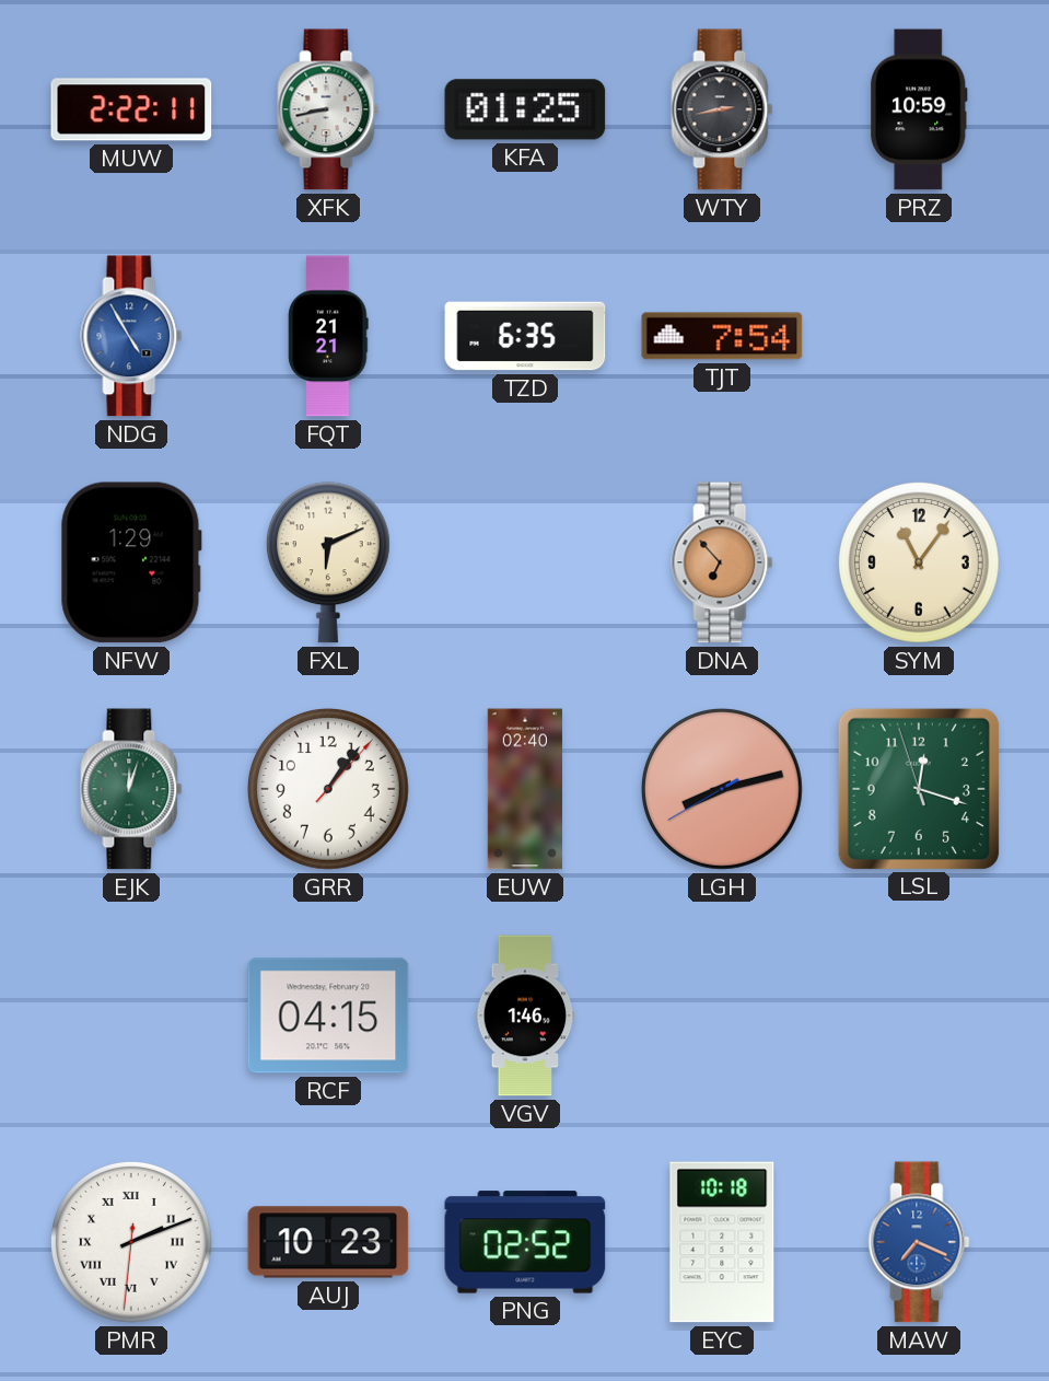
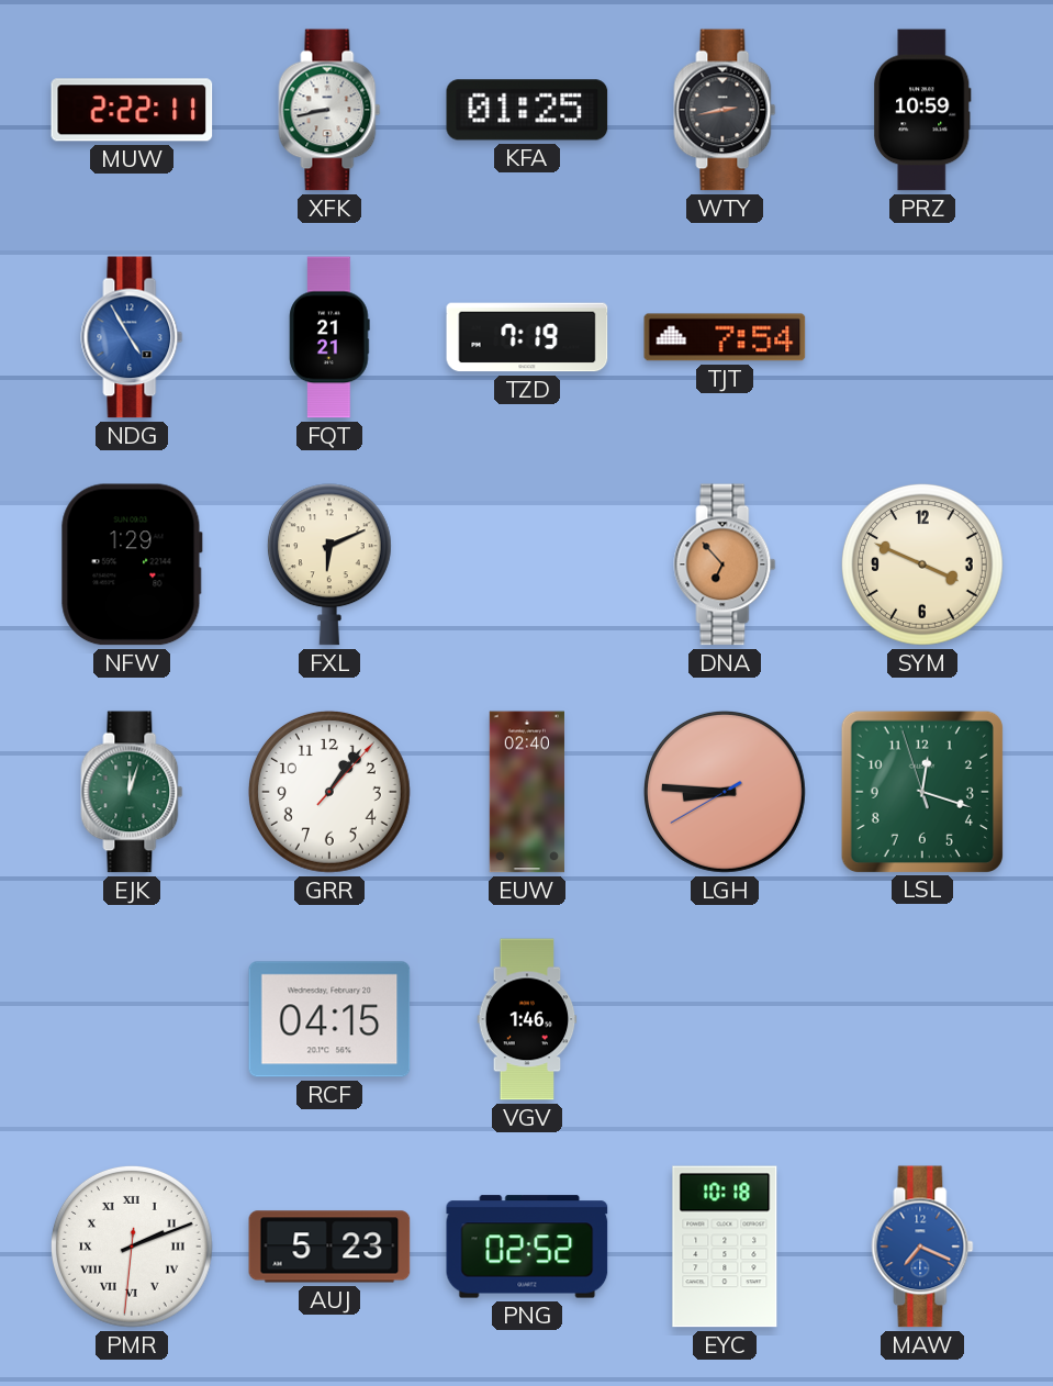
TZD: 6:35 -> 7:19 (527, 337)
SYM: 11:06 -> 3:49 (922, 565)
LGH: 8:12 -> 8:45 (725, 792)
AUJ: 10:23 -> 5:23 (329, 1247)
